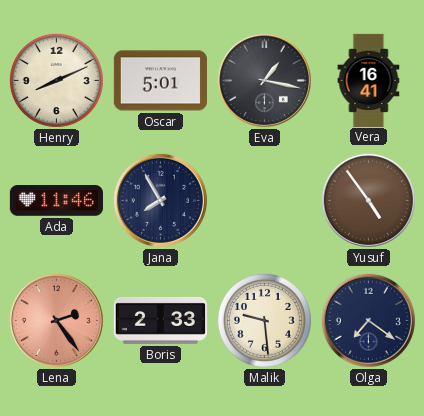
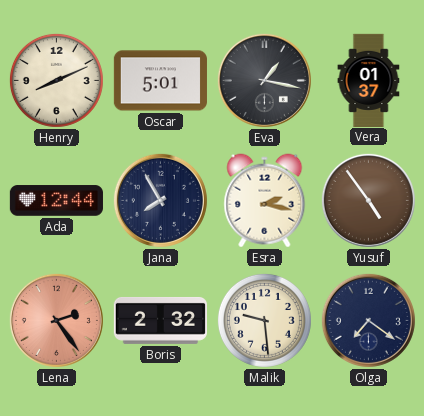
Vera: 16:41 -> 01:37 (369, 80)
Ada: 11:46 -> 12:44 (56, 201)
Esra: none -> 2:17 (265, 201)
Boris: 2:33 -> 2:32 (160, 320)
